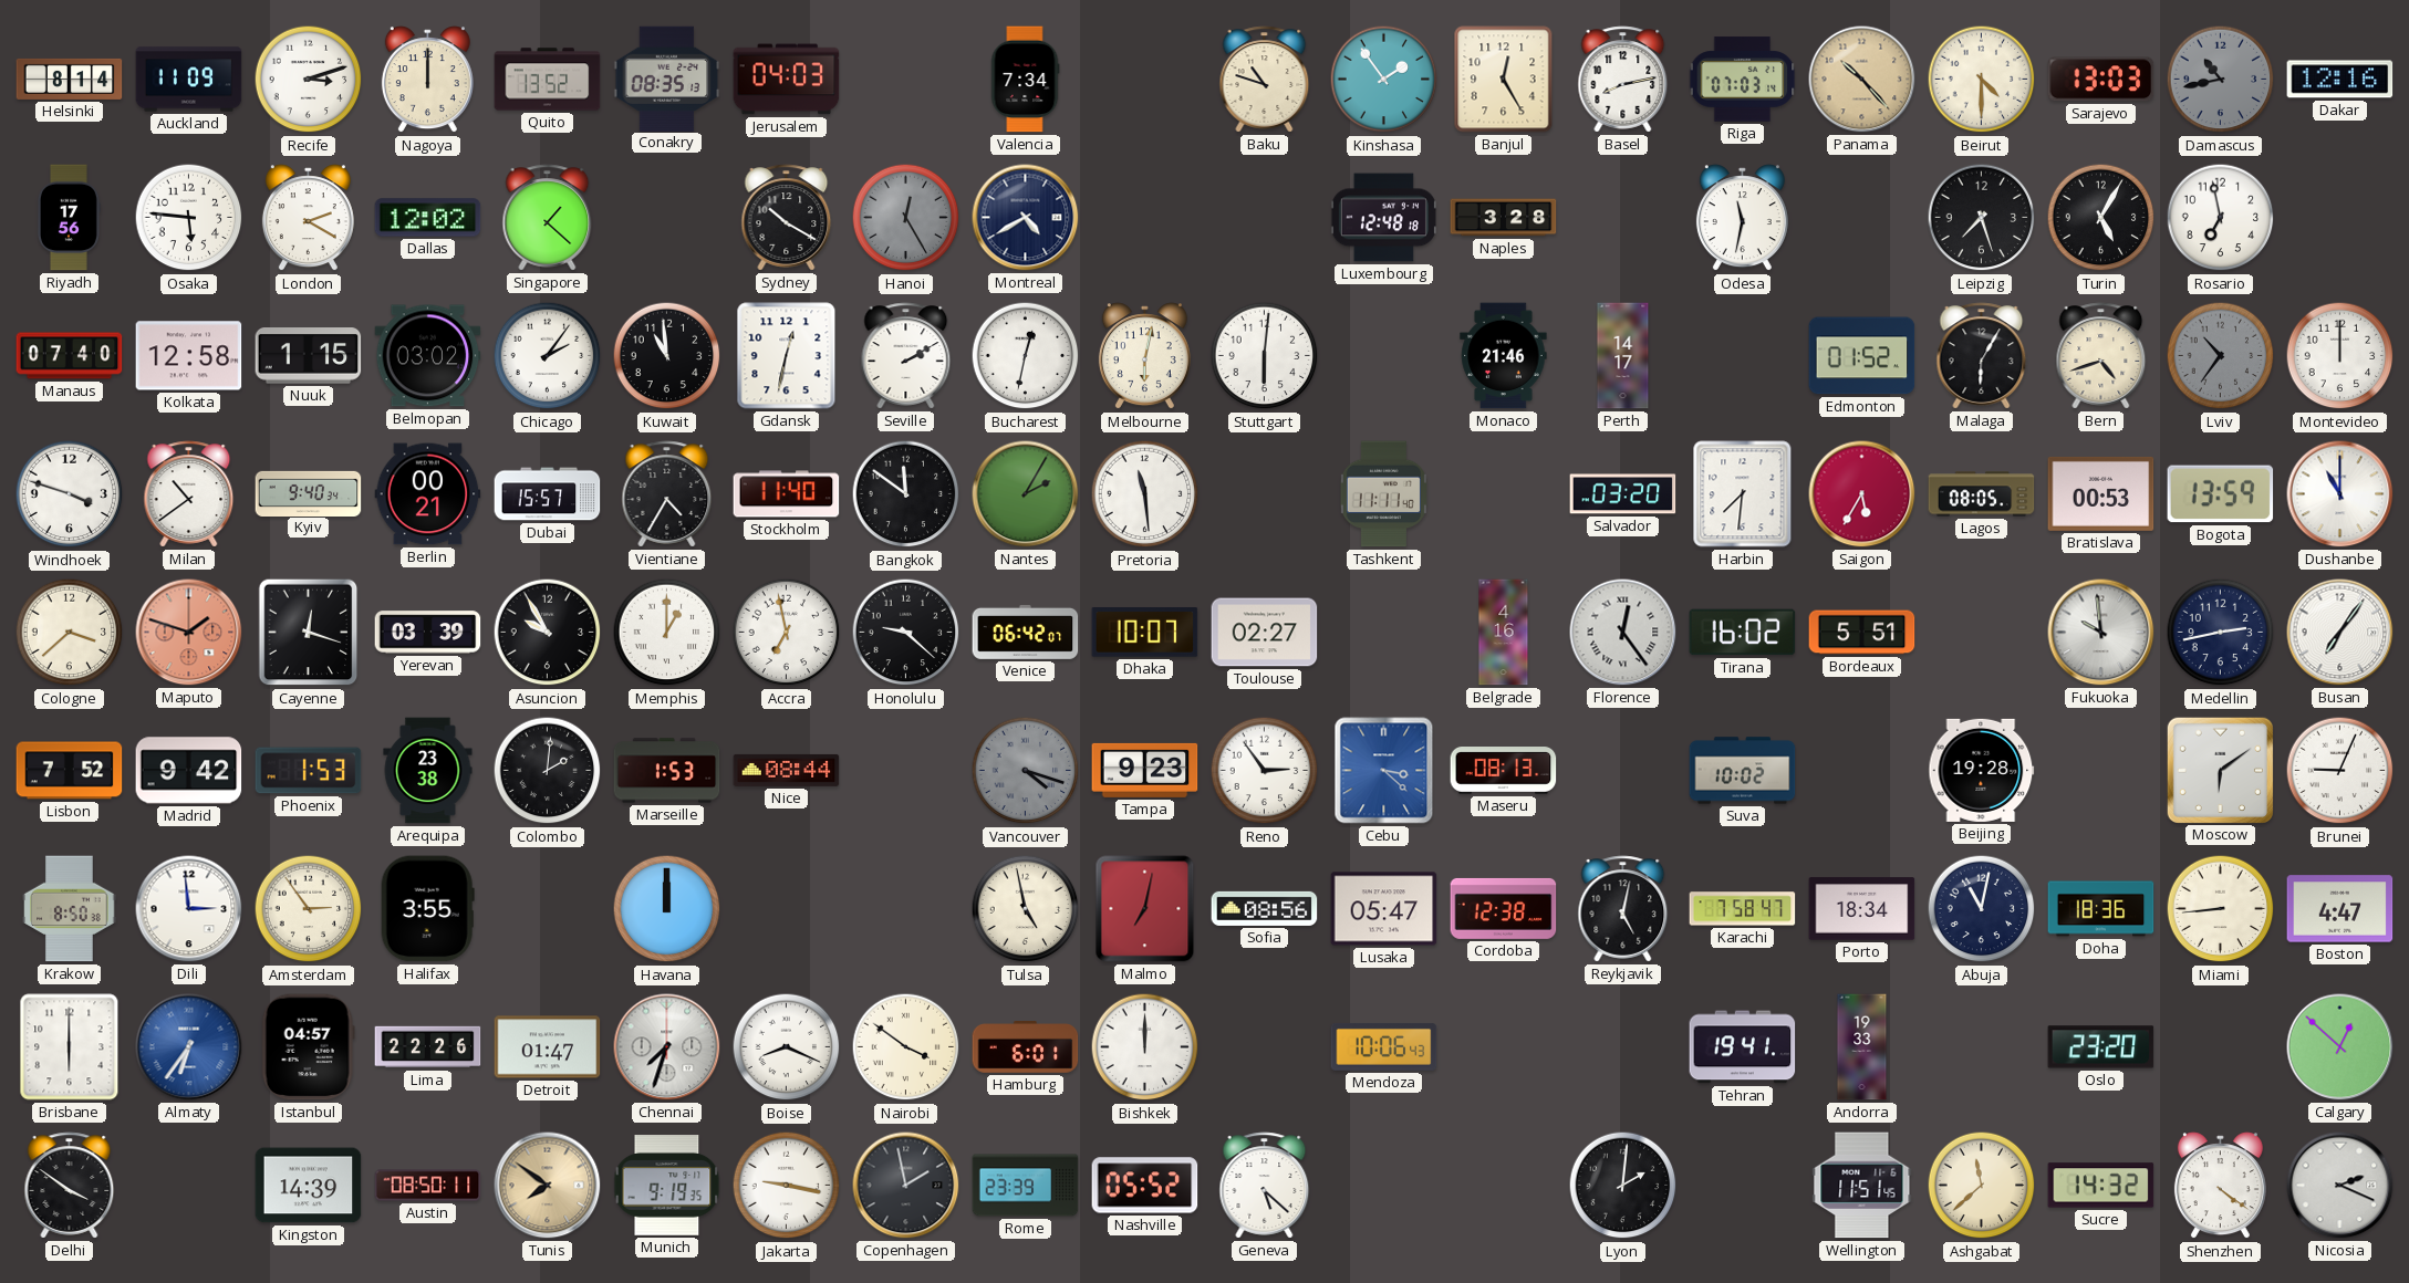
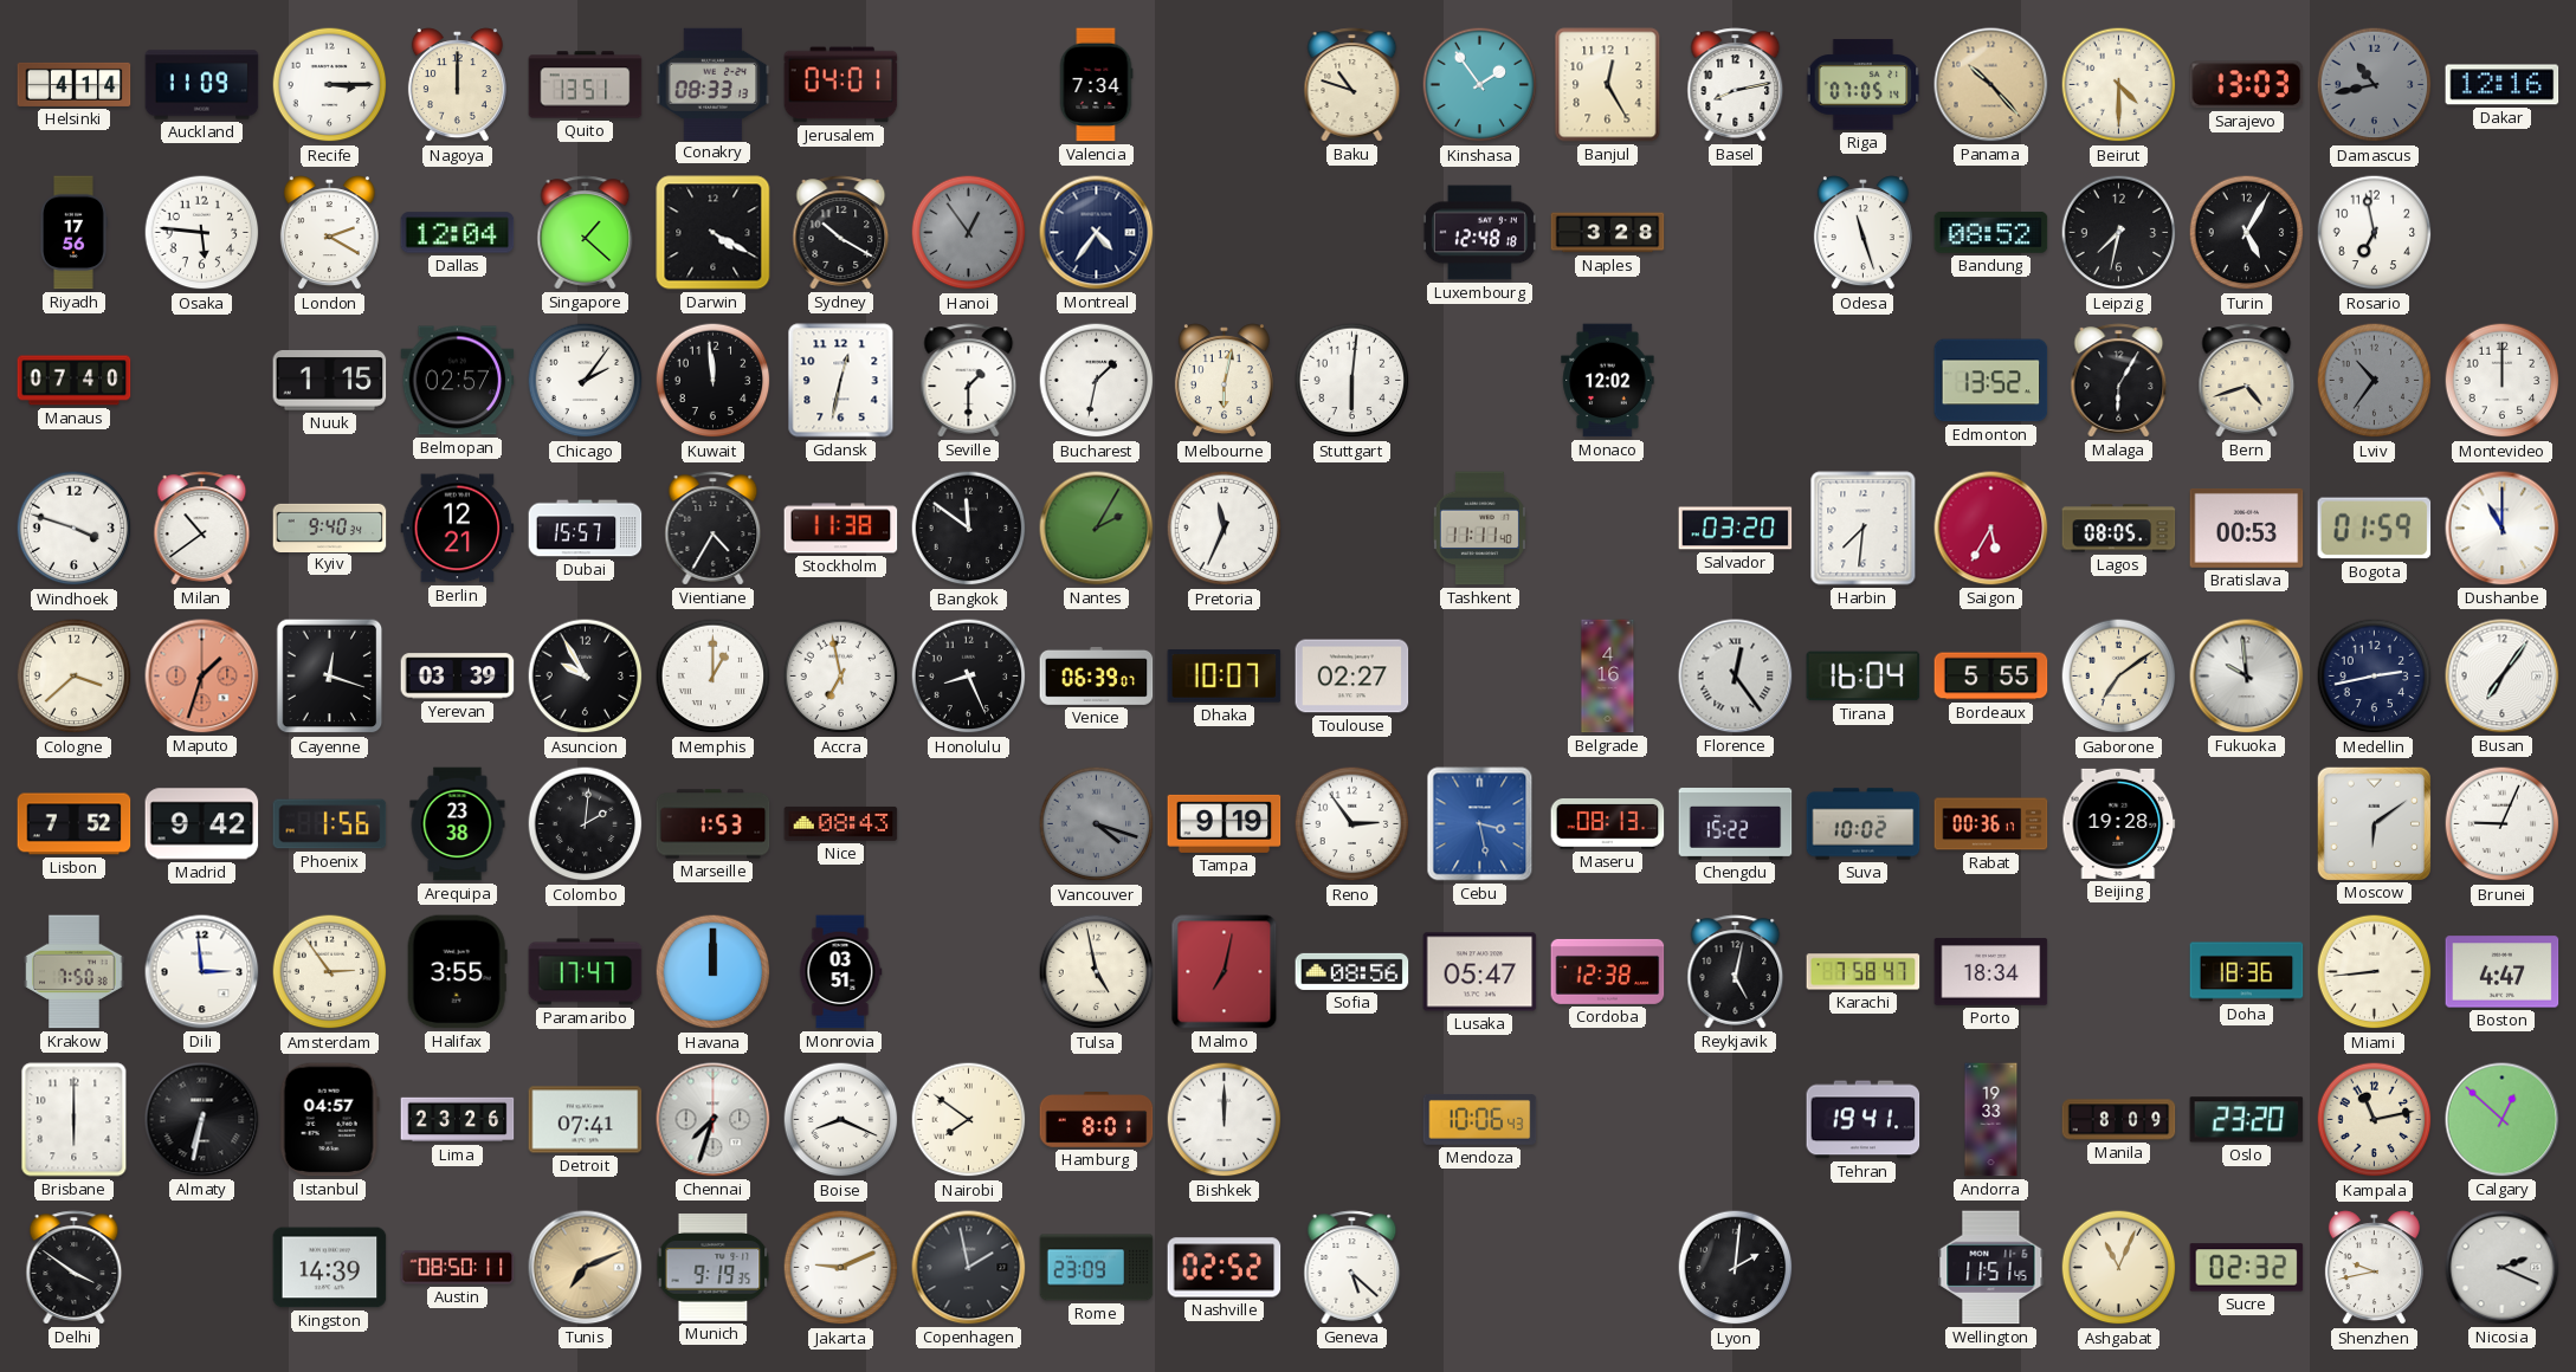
Helsinki: 8:14 -> 4:14 (75, 84)
Recife: 3:12 -> 3:15 (330, 85)
Quito: 13:52 -> 13:51 (586, 85)
Conakry: 08:35 -> 08:33 (714, 84)
Jerusalem: 04:03 -> 04:01 (841, 85)
Riga: 07:03 -> 07:05 (1864, 85)
Dallas: 12:02 -> 12:04 (458, 233)
Darwin: none -> 4:20 (714, 233)
Hanoi: 12:25 -> 12:54 (969, 233)
Montreal: 4:40 -> 4:36 (1097, 233)
Odesa: 11:32 -> 11:27 (1862, 233)
Bandung: none -> 08:52 (1991, 233)
Leipzig: 7:27 -> 7:32 (2119, 233)
Kolkata: 12:58 -> none (189, 356)
Belmopan: 03:02 -> 02:57 (458, 381)
Kuwait: 10:59 -> 11:59 (714, 381)
Seville: 2:10 -> 1:30 (969, 381)
Bucharest: 12:32 -> 1:32 (1097, 381)
Monaco: 21:46 -> 12:02 (1608, 381)
Perth: 14:17 -> none (1623, 356)
Edmonton: 01:52 -> 13:52 (1991, 381)
Berlin: 00:21 -> 12:21 (458, 529)
Stockholm: 11:40 -> 11:38 (841, 529)
Pretoria: 11:29 -> 11:34 (1225, 529)
Bogota: 13:59 -> 01:59 (2375, 529)
Maputo: 1:48 -> 1:33 (202, 677)
Honolulu: 9:22 -> 8:26 (969, 677)
Venice: 06:42 -> 06:39 (1097, 675)
Tirana: 16:02 -> 16:04 (1864, 677)
Bordeaux: 5:51 -> 5:55 (1991, 677)
Gaborone: none -> 7:09 (2119, 677)
Phoenix: 1:53 -> 1:56 (330, 824)
Nice: 08:44 -> 08:43 (841, 823)
Tampa: 9:23 -> 9:19 (1225, 823)
Cebu: 3:22 -> 3:28 (1480, 824)
Chengdu: none -> 15:22 (1736, 824)
Rabat: none -> 00:36 (1991, 824)
Krakow: 8:50 -> 7:50 (75, 972)
Paramaribo: none -> 17:47 (586, 972)
Monrovia: none -> 03:51 (840, 972)
Abuja: 11:02 -> none (1982, 909)
Almaty: 6:36 -> 6:32 (202, 1120)
Almaty dial: blue -> black (202, 1120)
Lima: 22:26 -> 23:26 (458, 1120)
Detroit: 01:47 -> 07:41 (586, 1120)
Nairobi: 3:51 -> 7:51 (969, 1120)
Hamburg: 6:01 -> 8:01 (1097, 1120)
Manila: none -> 8:09 (2119, 1120)
Kampala: none -> 11:13 (2375, 1120)
Tunis: 7:51 -> 7:11 (586, 1268)
Jakarta: 9:17 -> 9:11 (841, 1268)
Rome: 23:39 -> 23:09 (1097, 1268)
Nashville: 05:52 -> 02:52 (1225, 1268)
Ashgabat: 11:38 -> 11:04 (2119, 1268)
Sucre: 14:32 -> 02:32 (2247, 1268)
Shenzhen: 4:21 -> 9:43 (2374, 1268)
